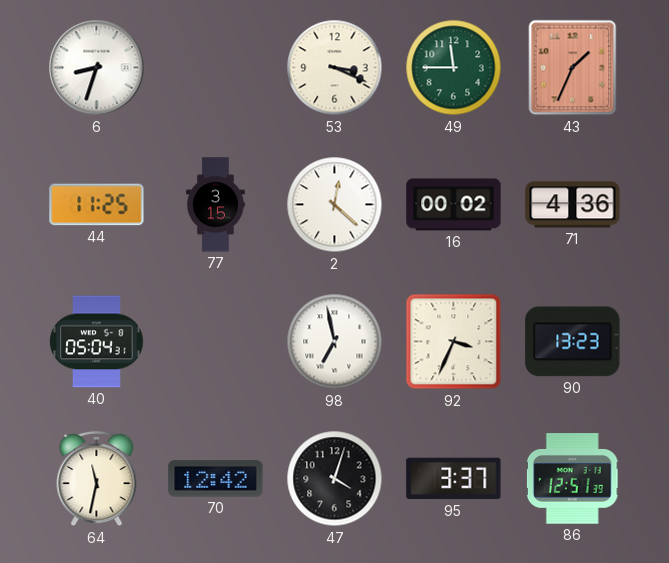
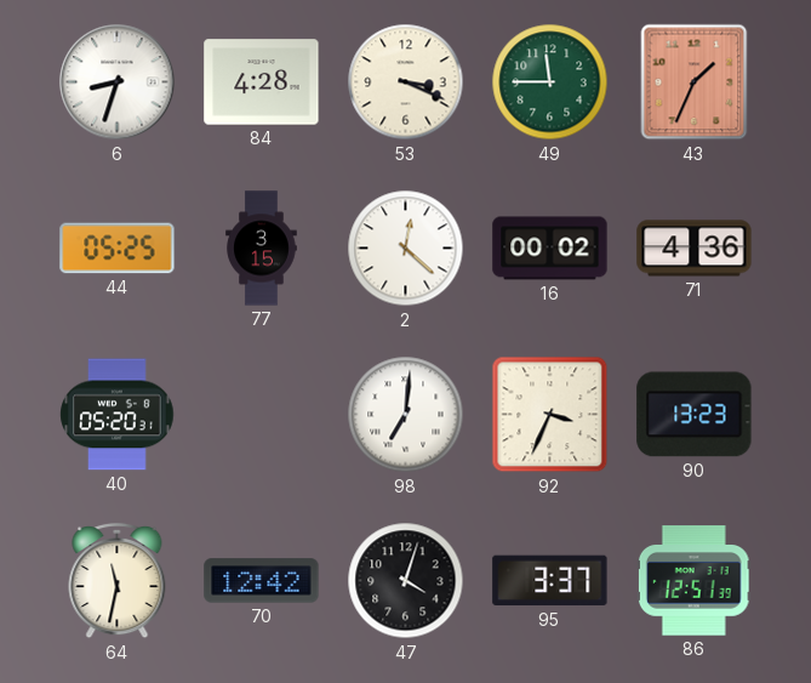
84: none -> 4:28 (262, 82)
44: 11:25 -> 05:25 (118, 249)
40: 05:04 -> 05:20 (118, 415)
98: 6:58 -> 7:01 (406, 415)
